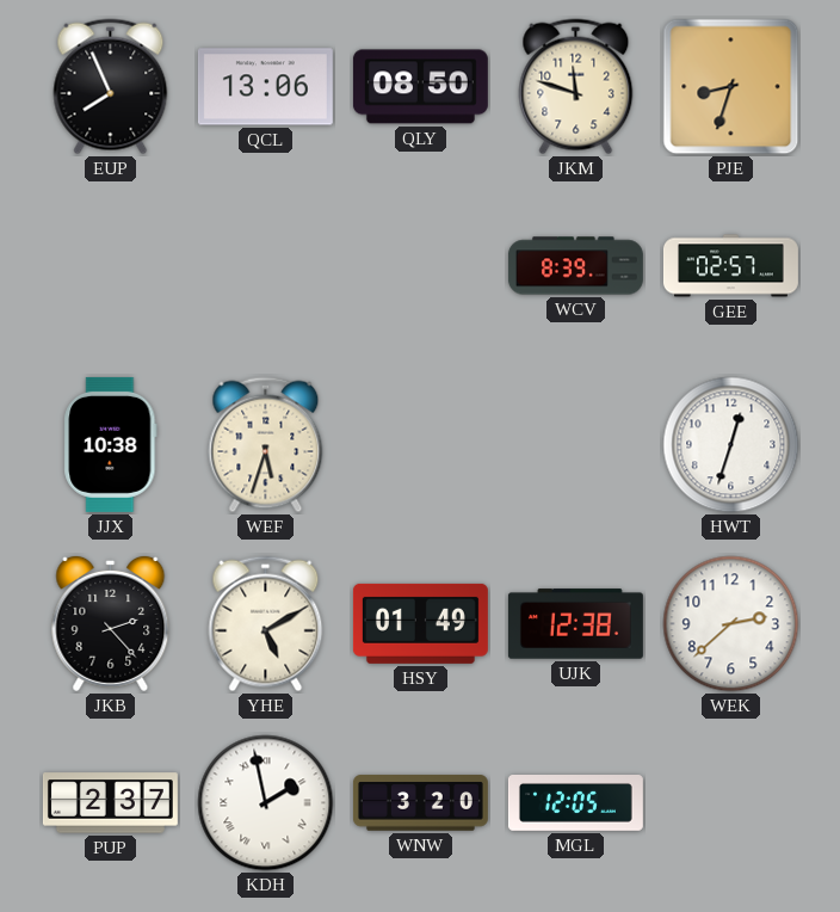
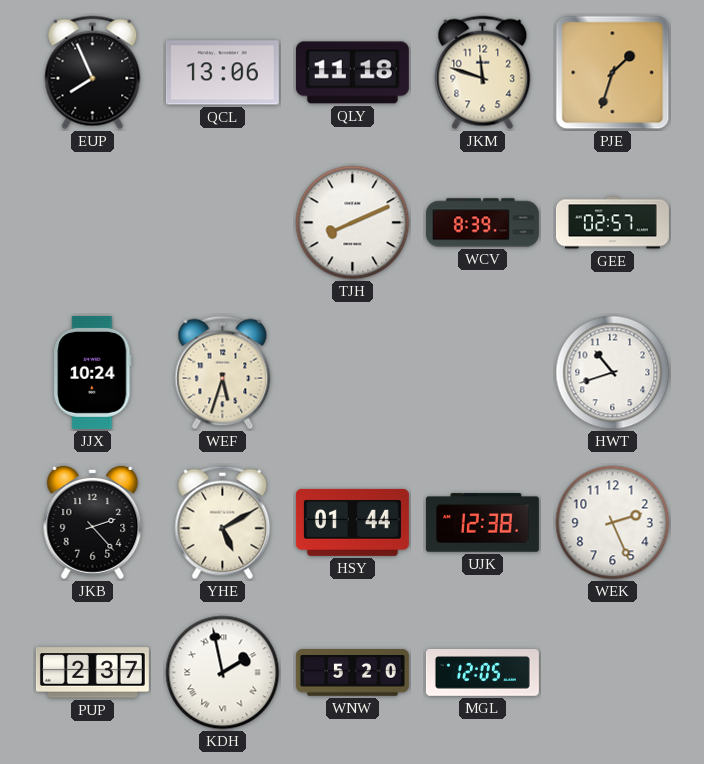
QLY: 08:50 -> 11:18 (352, 73)
PJE: 8:33 -> 1:33 (613, 73)
TJH: none -> 8:11 (353, 223)
JJX: 10:38 -> 10:24 (93, 372)
HWT: 12:33 -> 10:42 (613, 373)
HSY: 01:49 -> 01:44 (352, 522)
WEK: 2:38 -> 2:26 (613, 523)
WNW: 3:20 -> 5:20 (352, 673)
